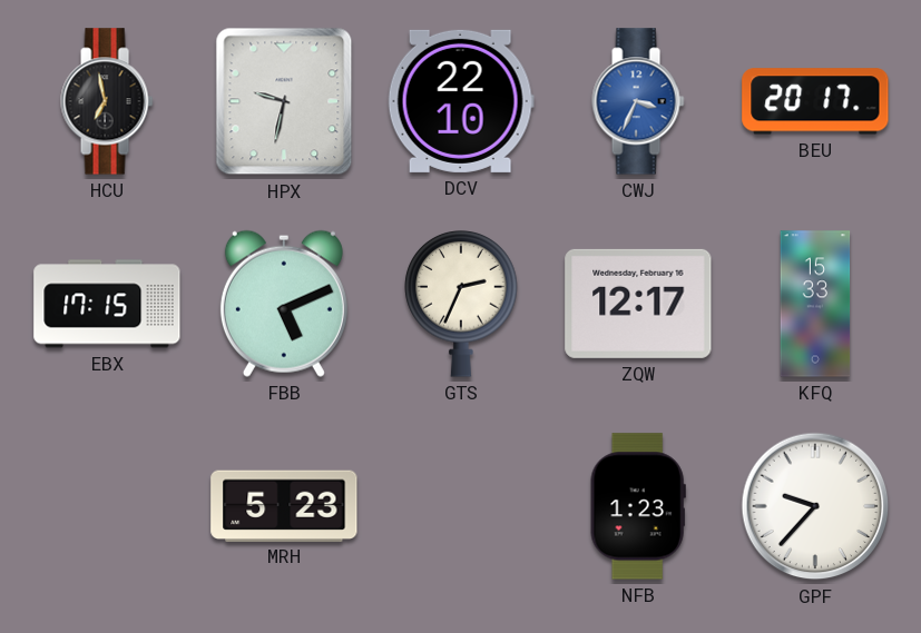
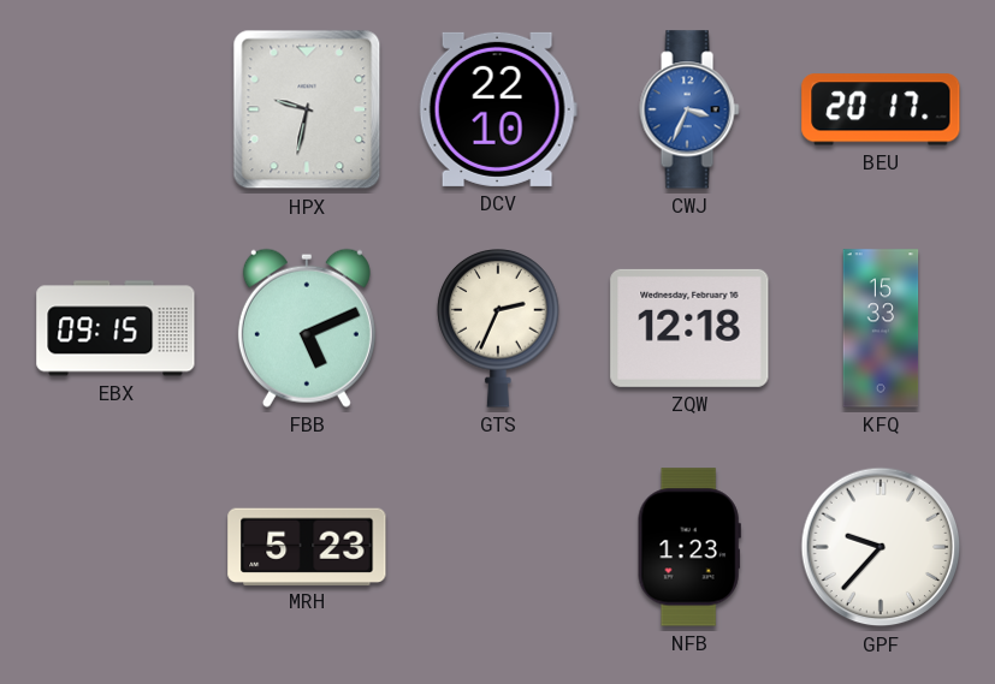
HCU: 6:58 -> none (107, 101)
EBX: 17:15 -> 09:15 (116, 328)
ZQW: 12:17 -> 12:18 (689, 328)
